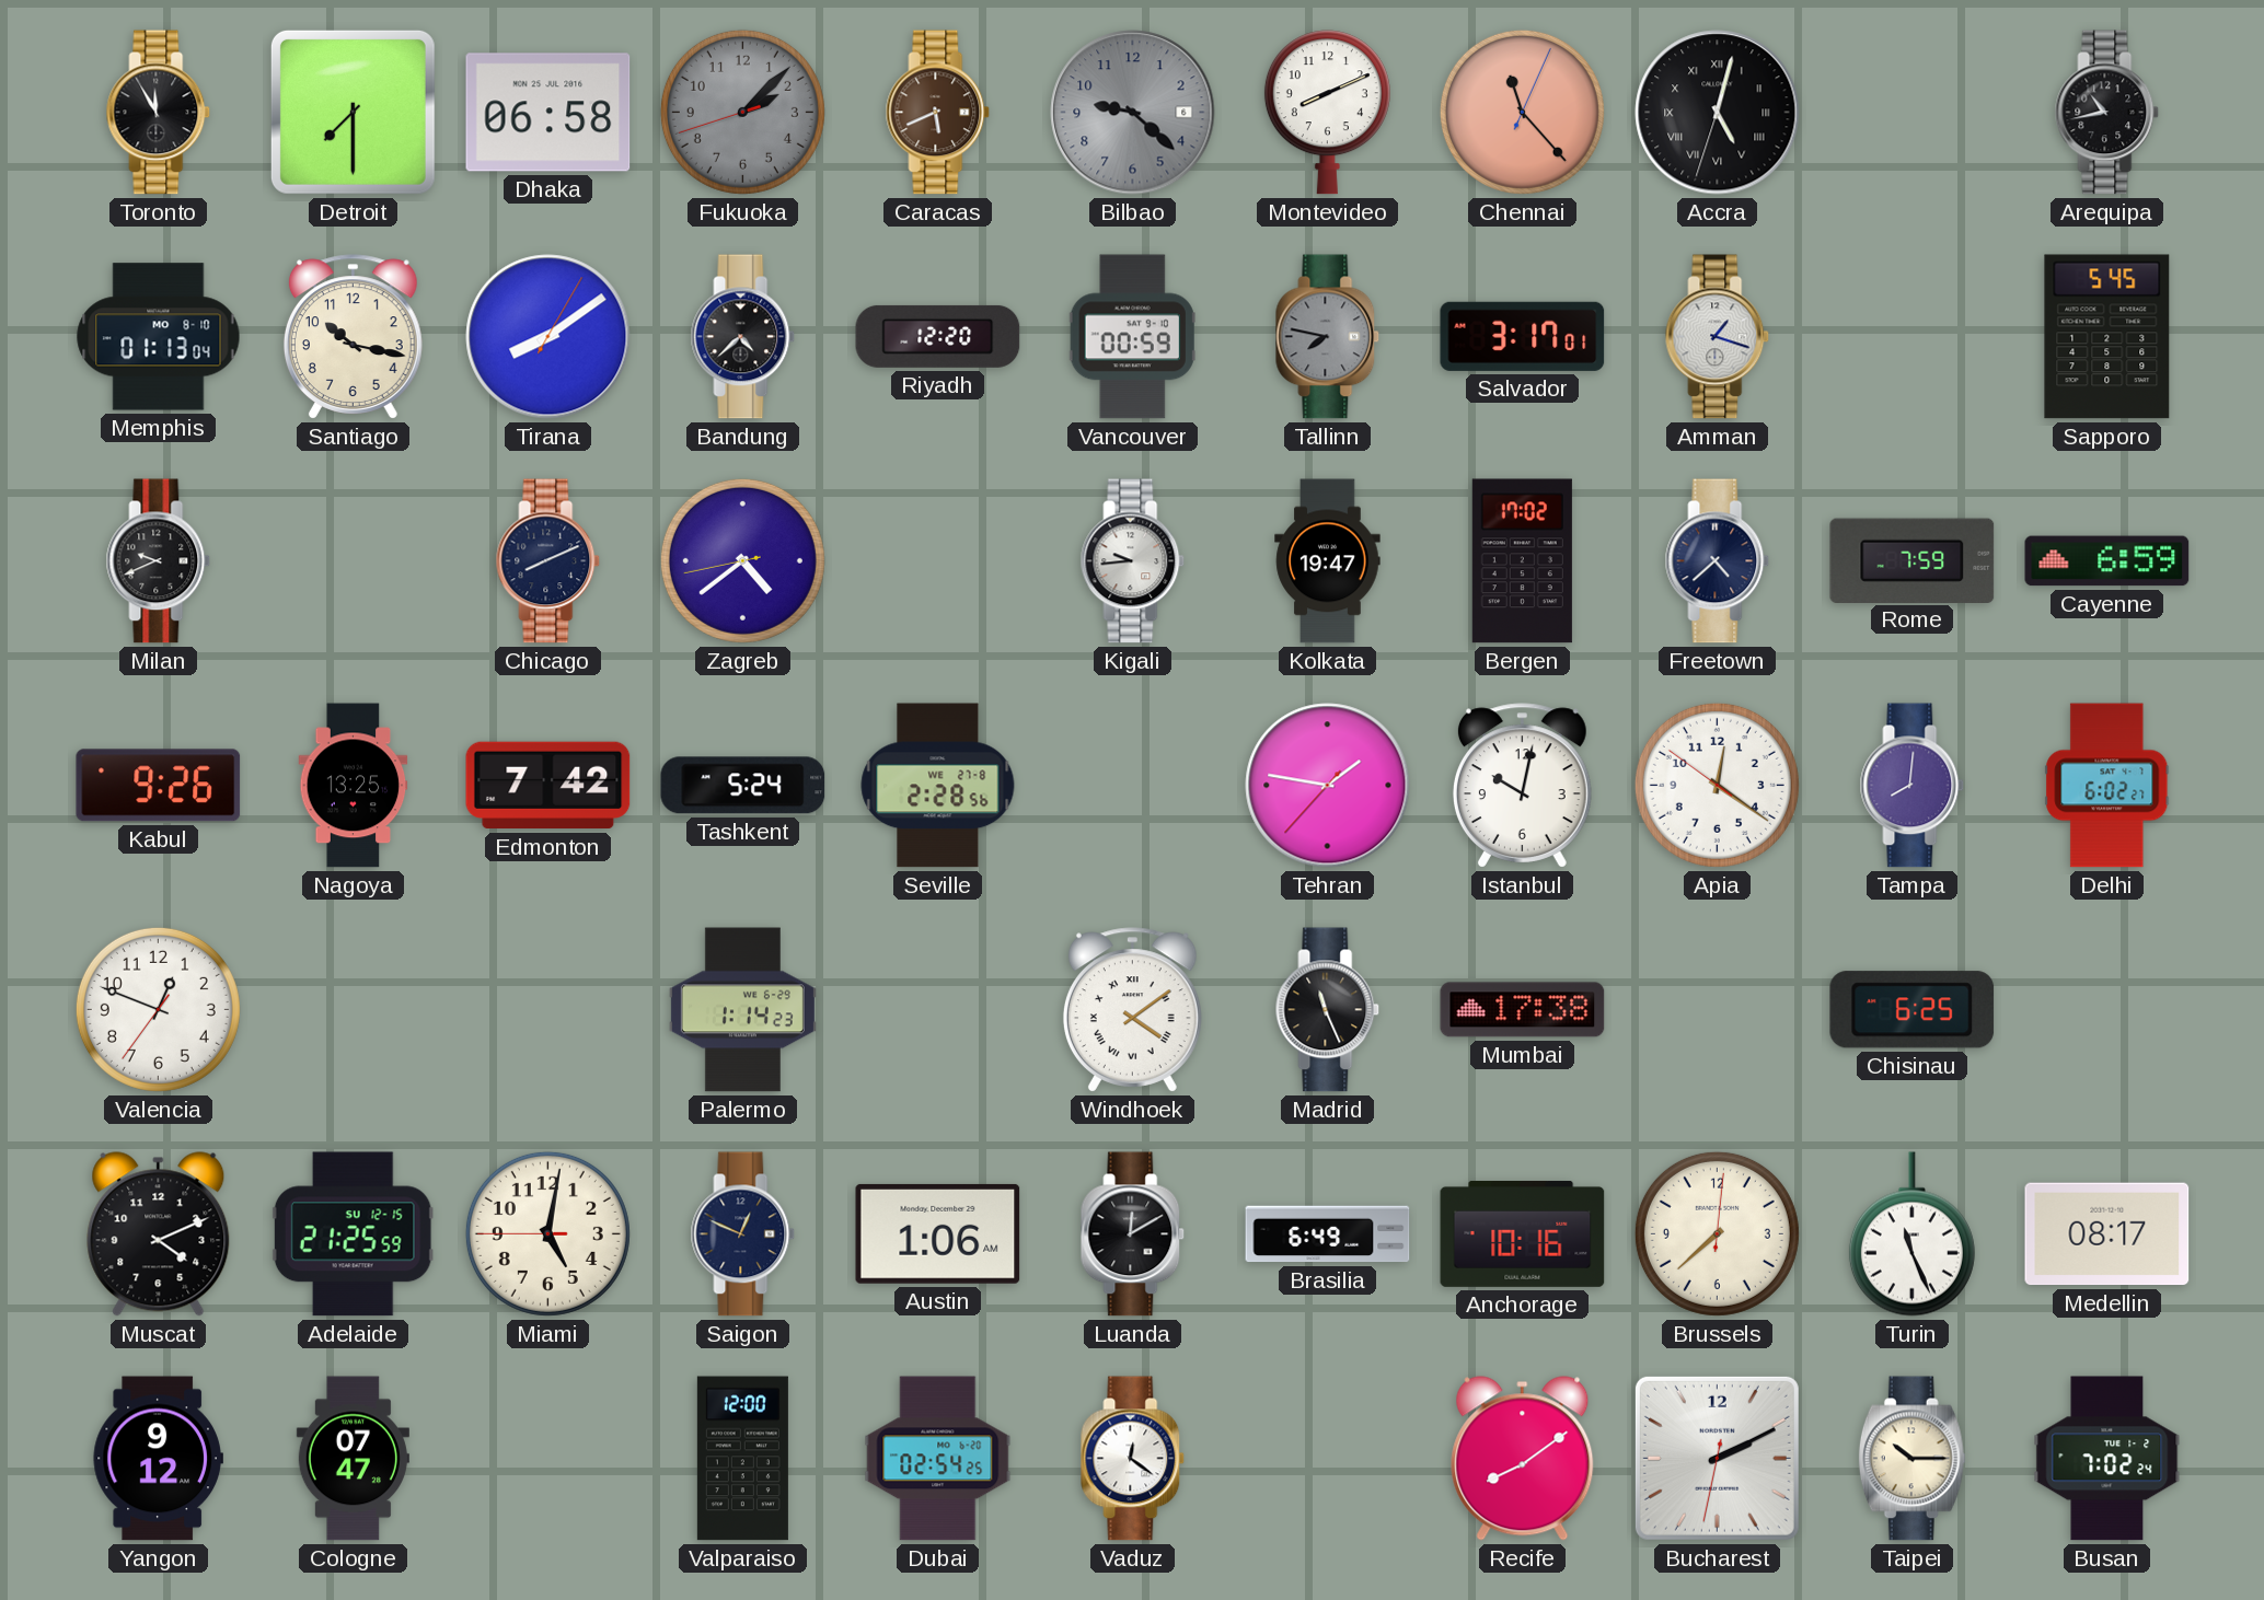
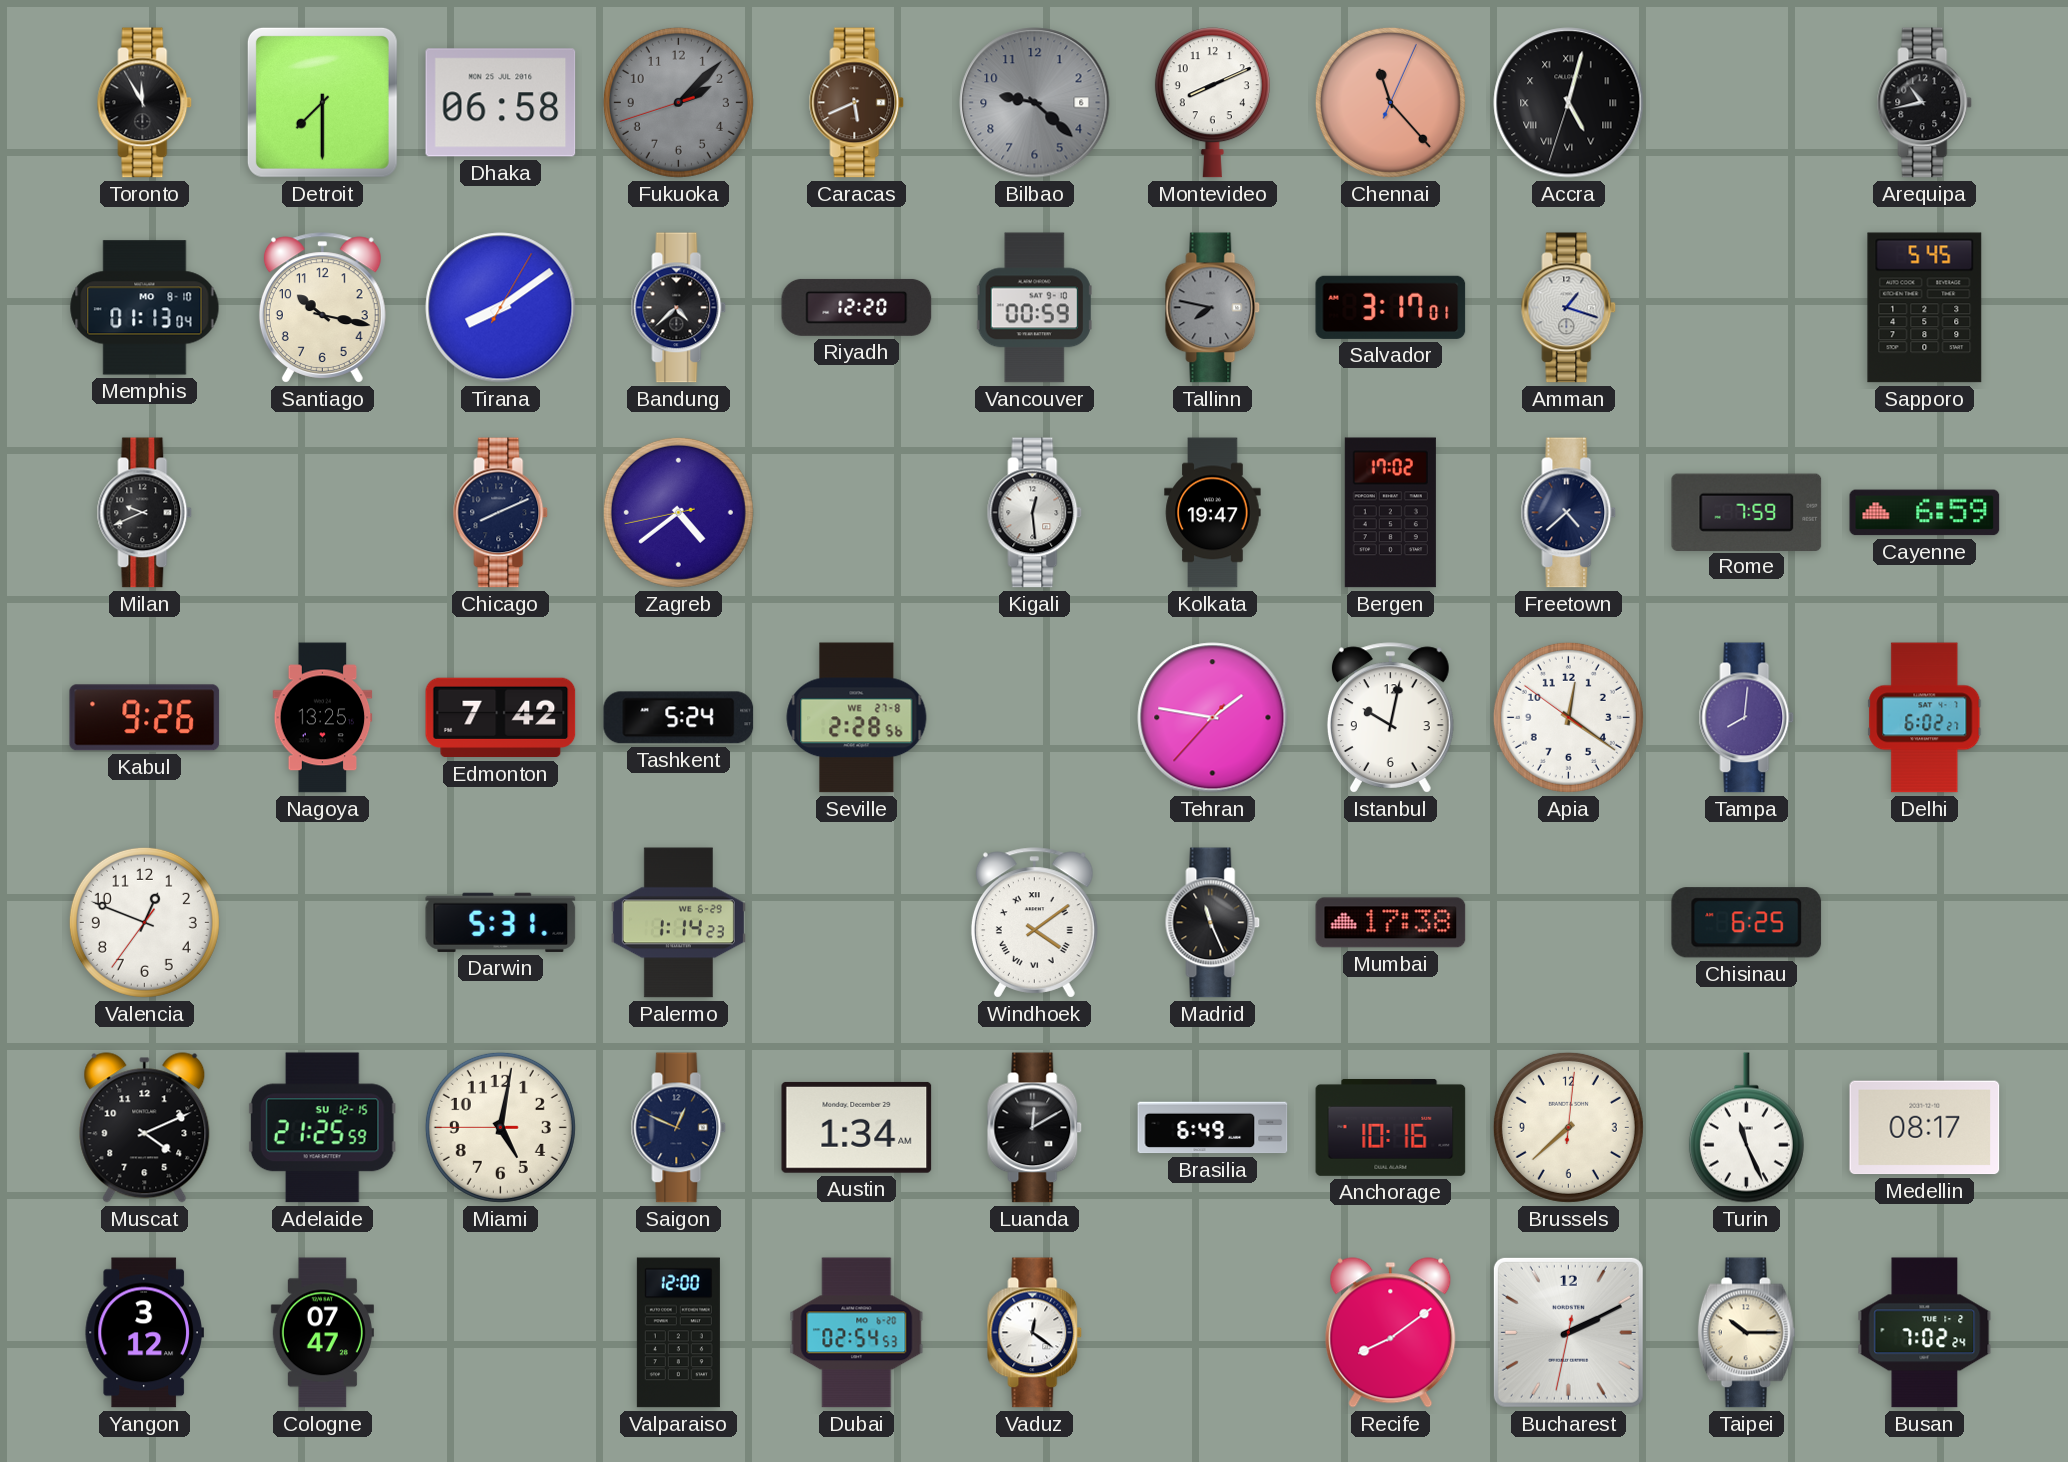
Kigali: 9:44 -> 12:29 (1035, 513)
Darwin: none -> 5:31 (501, 922)
Austin: 1:06 -> 1:34 (857, 1127)
Yangon: 9:12 -> 3:12 (144, 1333)
Dubai: 02:54:25 -> 02:54:53 (857, 1333)
